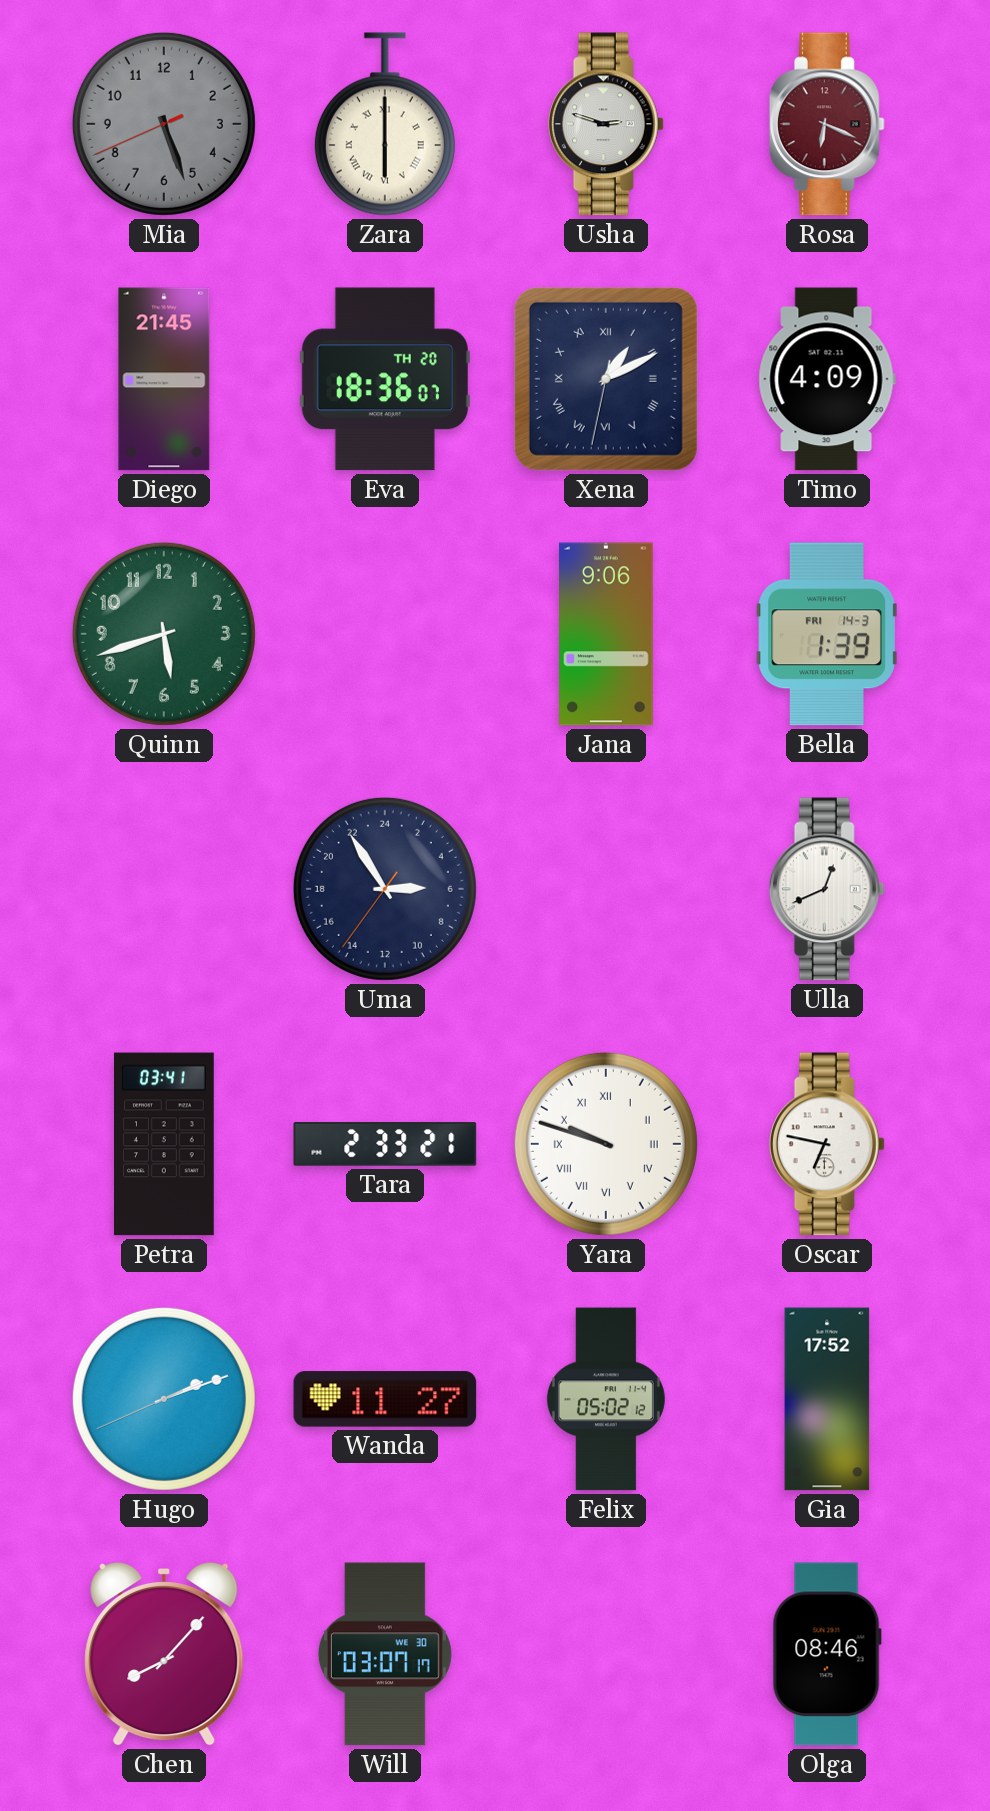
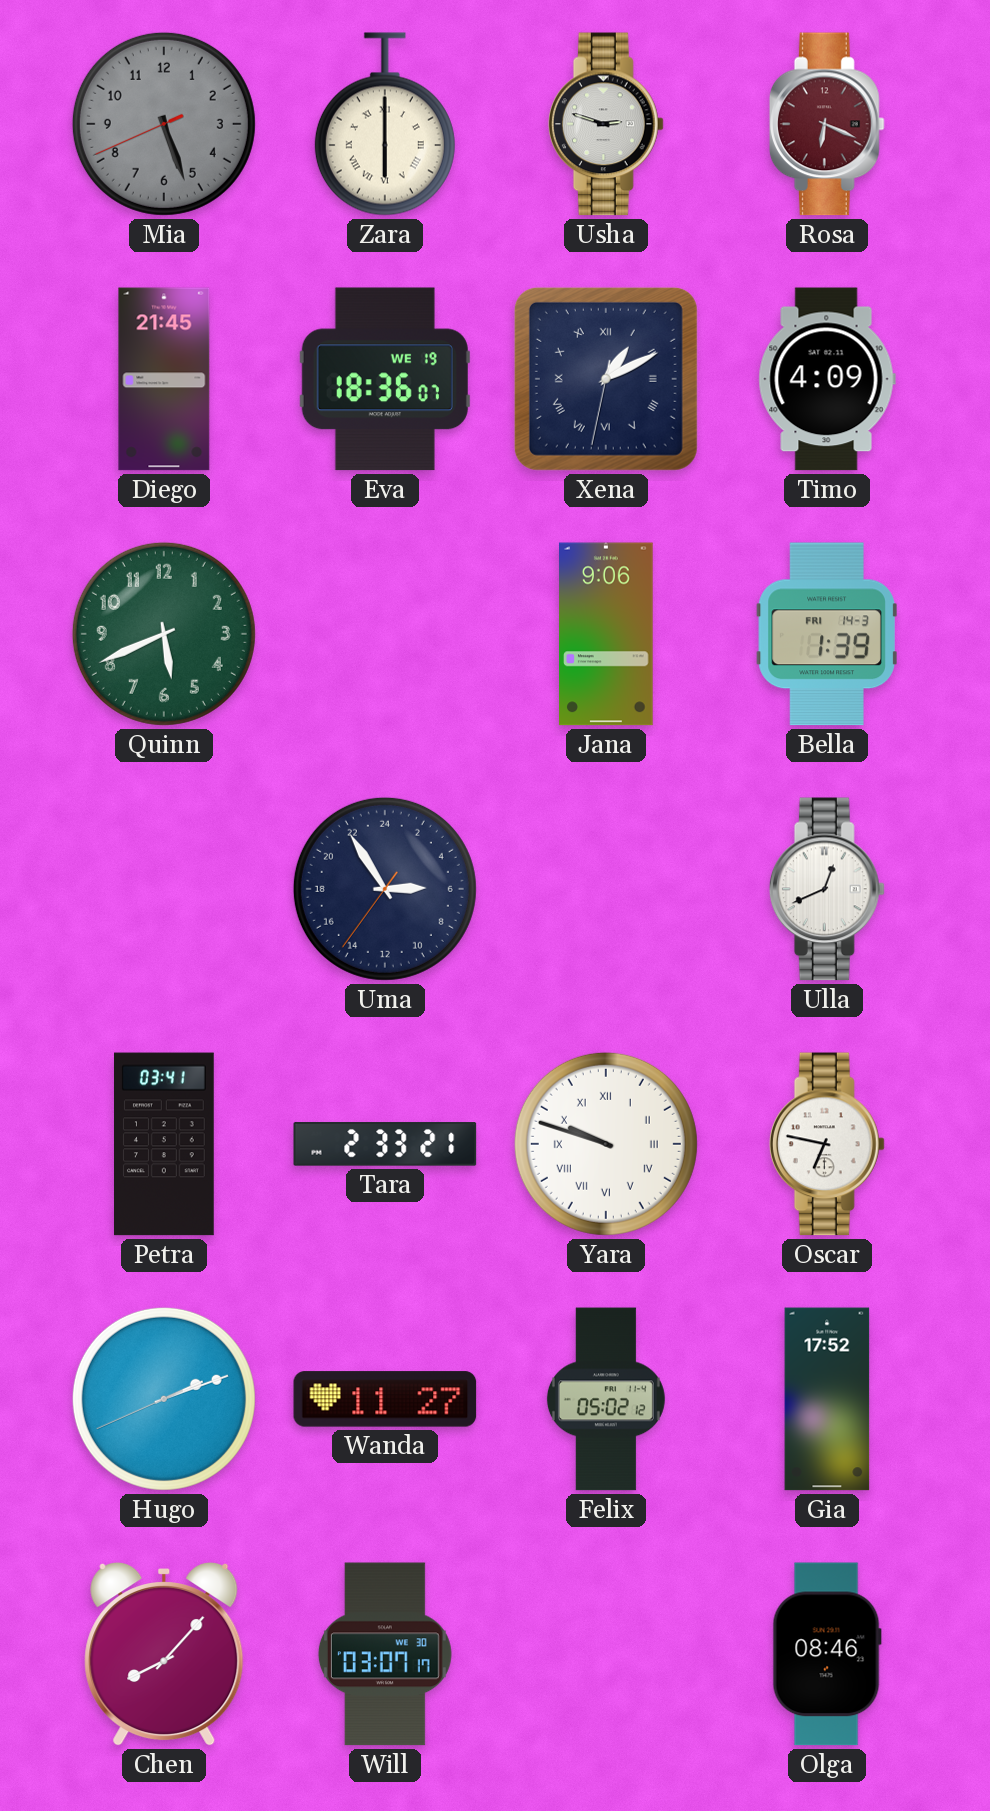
Eva date: TH 20 -> WE 19 (385, 379)
Quinn: 5:42 -> 5:41 (164, 634)
